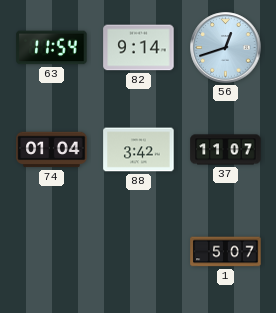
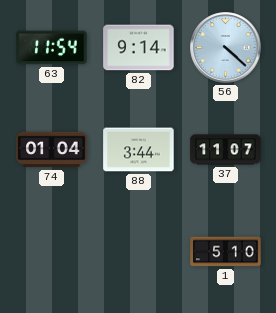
56: 12:42 -> 4:22 (226, 48)
88: 3:42 -> 3:44 (139, 150)
1: 5:07 -> 5:10 (226, 252)
